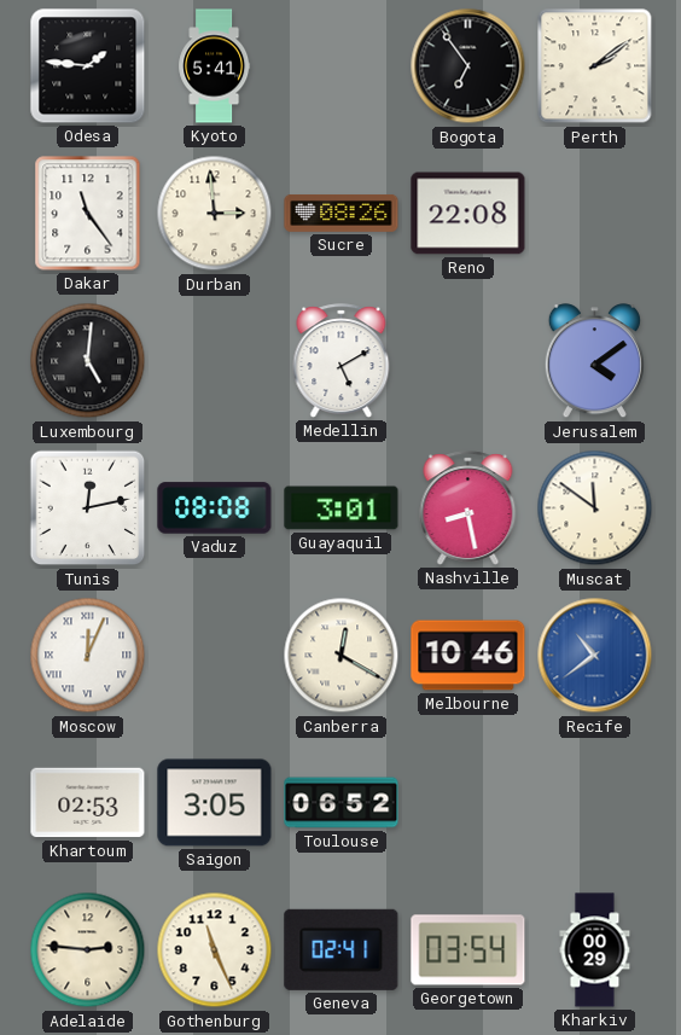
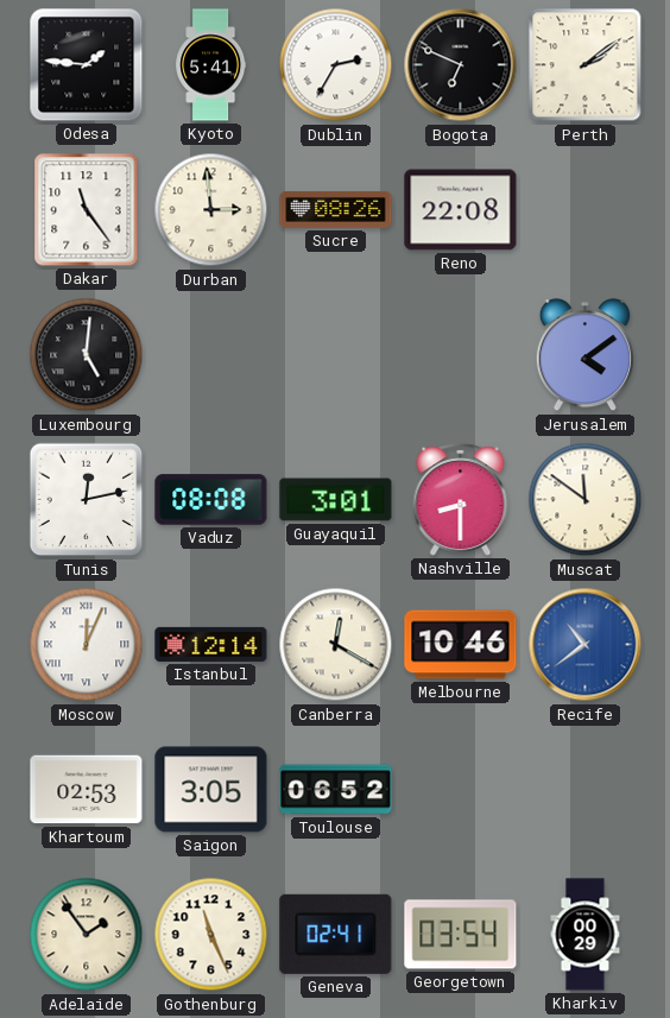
Dublin: none -> 2:35 (336, 65)
Bogota: 6:54 -> 6:49 (461, 65)
Medellin: 5:10 -> none (342, 361)
Nashville: 8:28 -> 8:30 (461, 500)
Istanbul: none -> 12:14 (211, 644)
Adelaide: 2:46 -> 1:54 (87, 935)
